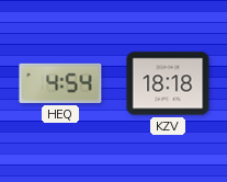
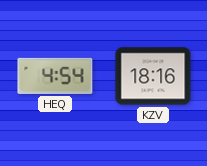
KZV: 18:18 -> 18:16 (153, 76)
